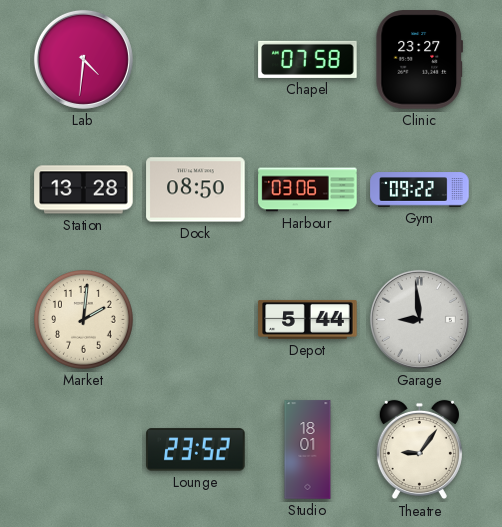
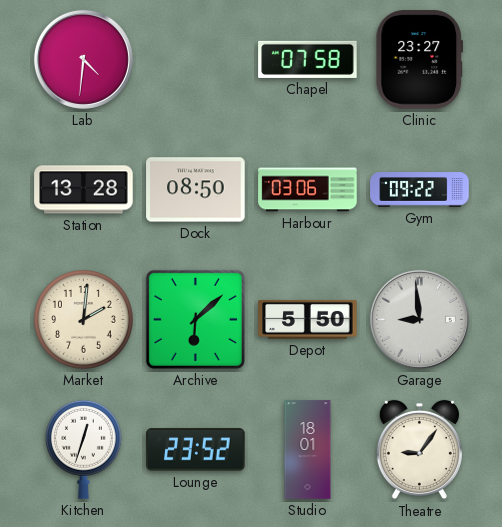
Archive: none -> 6:08 (195, 319)
Depot: 5:44 -> 5:50 (308, 319)
Kitchen: none -> 12:33 (83, 449)
